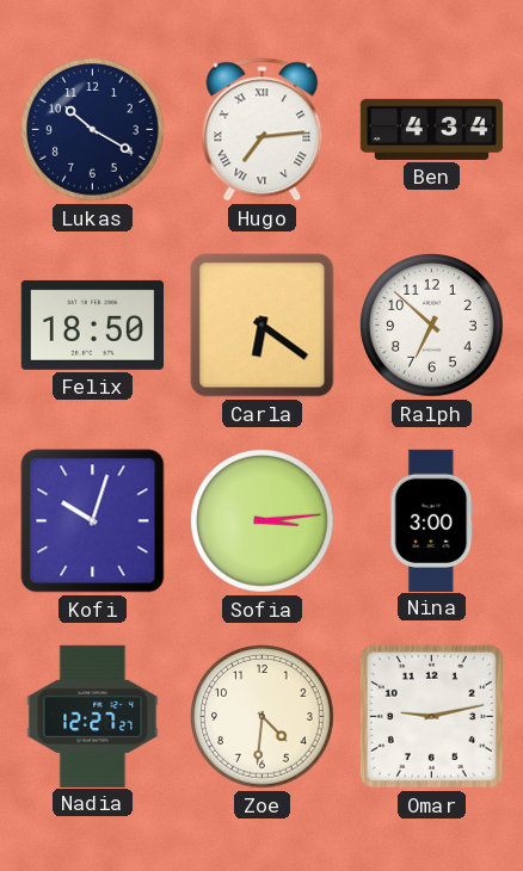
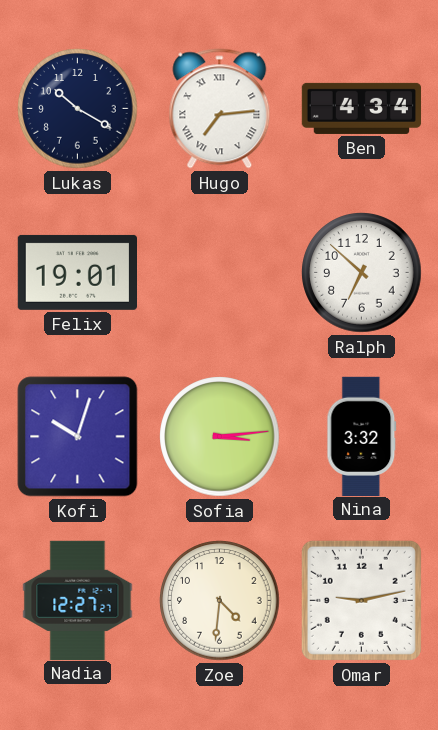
Felix: 18:50 -> 19:01 (77, 272)
Carla: 6:21 -> none (263, 326)
Nina: 3:00 -> 3:32 (362, 436)
